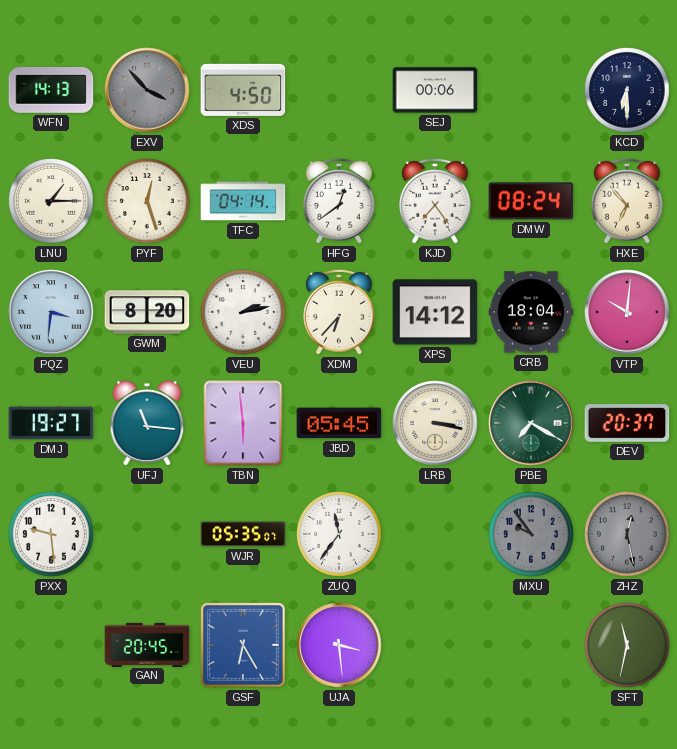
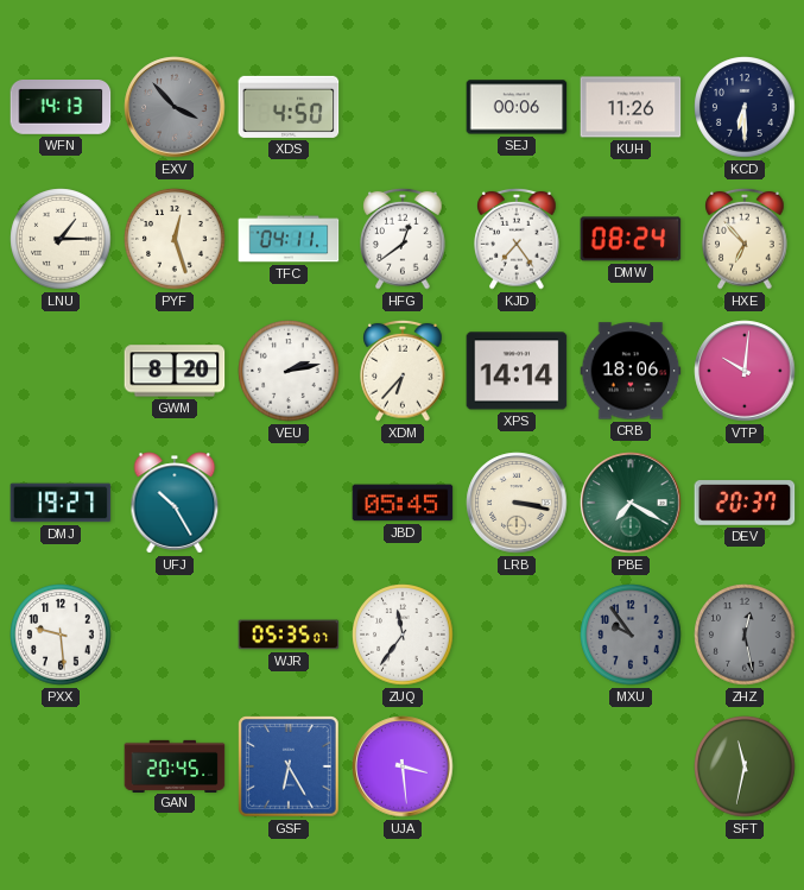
KUH: none -> 11:26 (631, 107)
TFC: 04:14 -> 04:11 (289, 239)
PQZ: 3:31 -> none (51, 312)
XPS: 14:12 -> 14:14 (517, 371)
CRB: 18:04 -> 18:06 (631, 371)
UFJ: 11:16 -> 10:25 (175, 503)
TBN: 5:59 -> none (243, 423)
